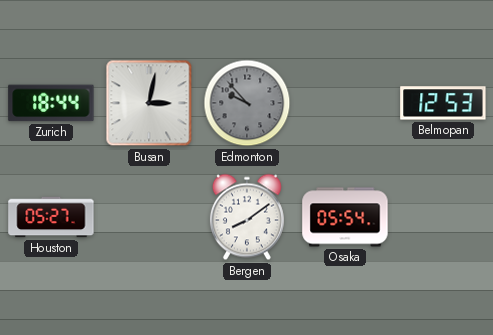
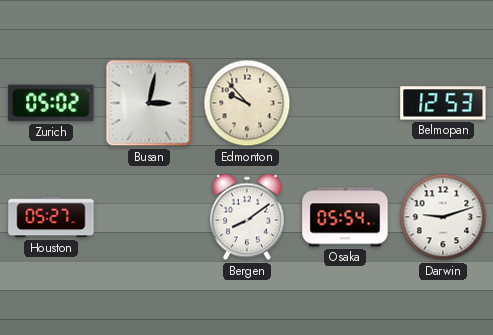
Zurich: 18:44 -> 05:02 (51, 103)
Edmonton dial: grey -> cream (247, 103)
Darwin: none -> 9:12 (443, 217)
